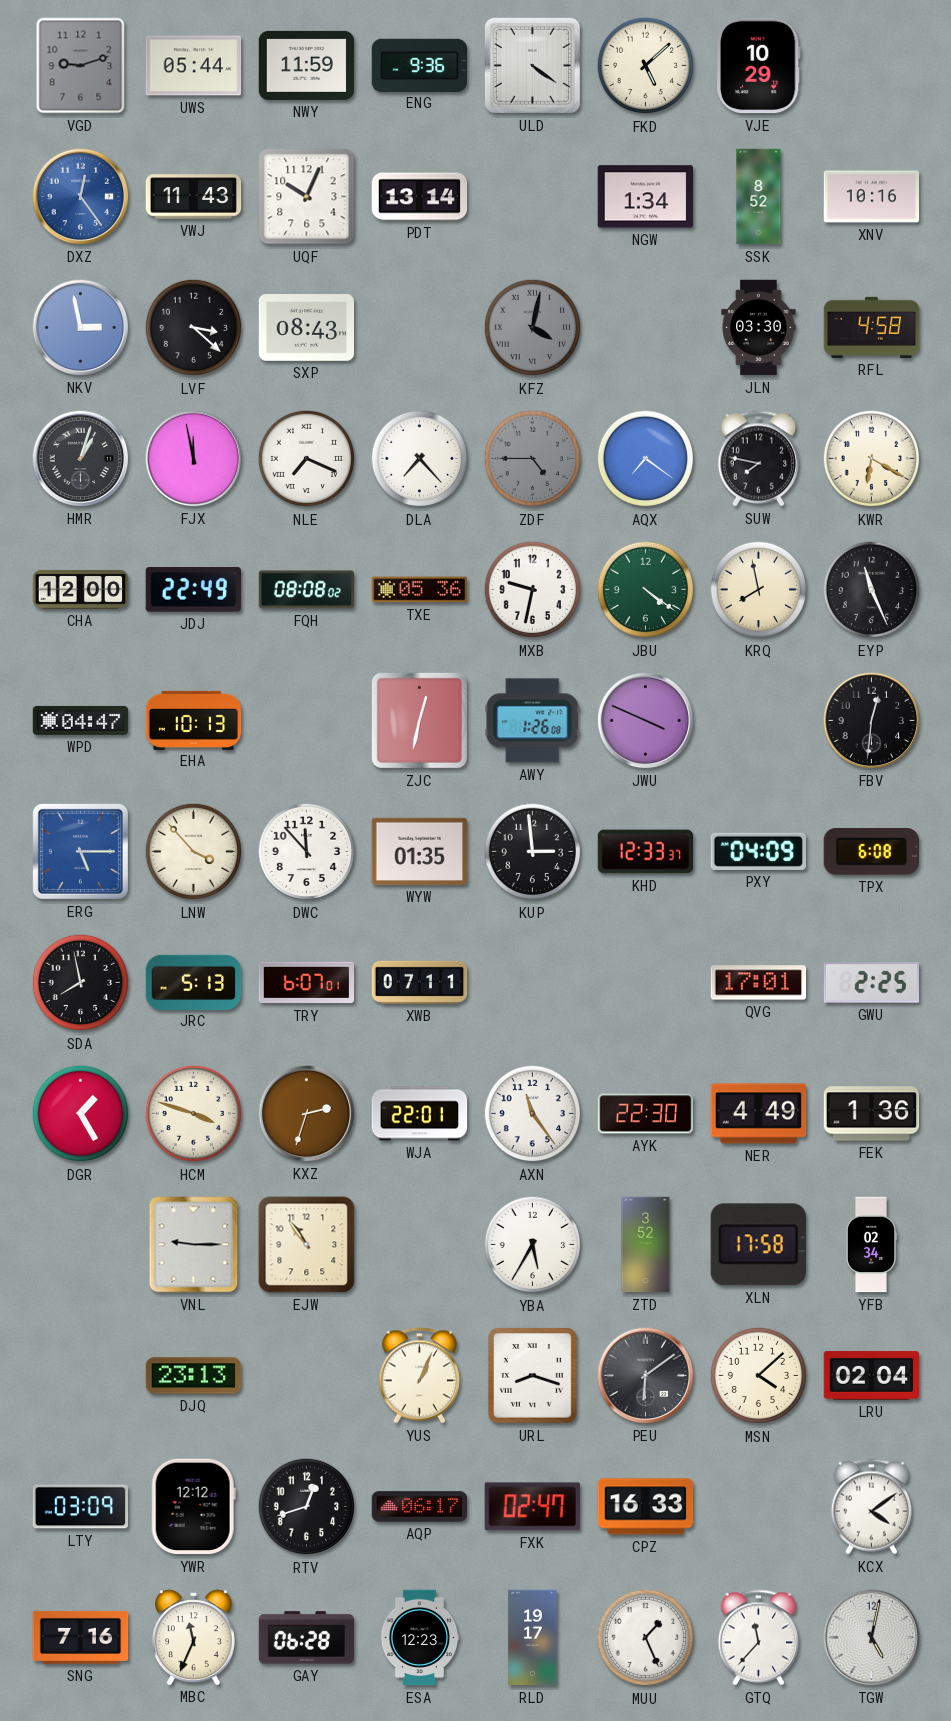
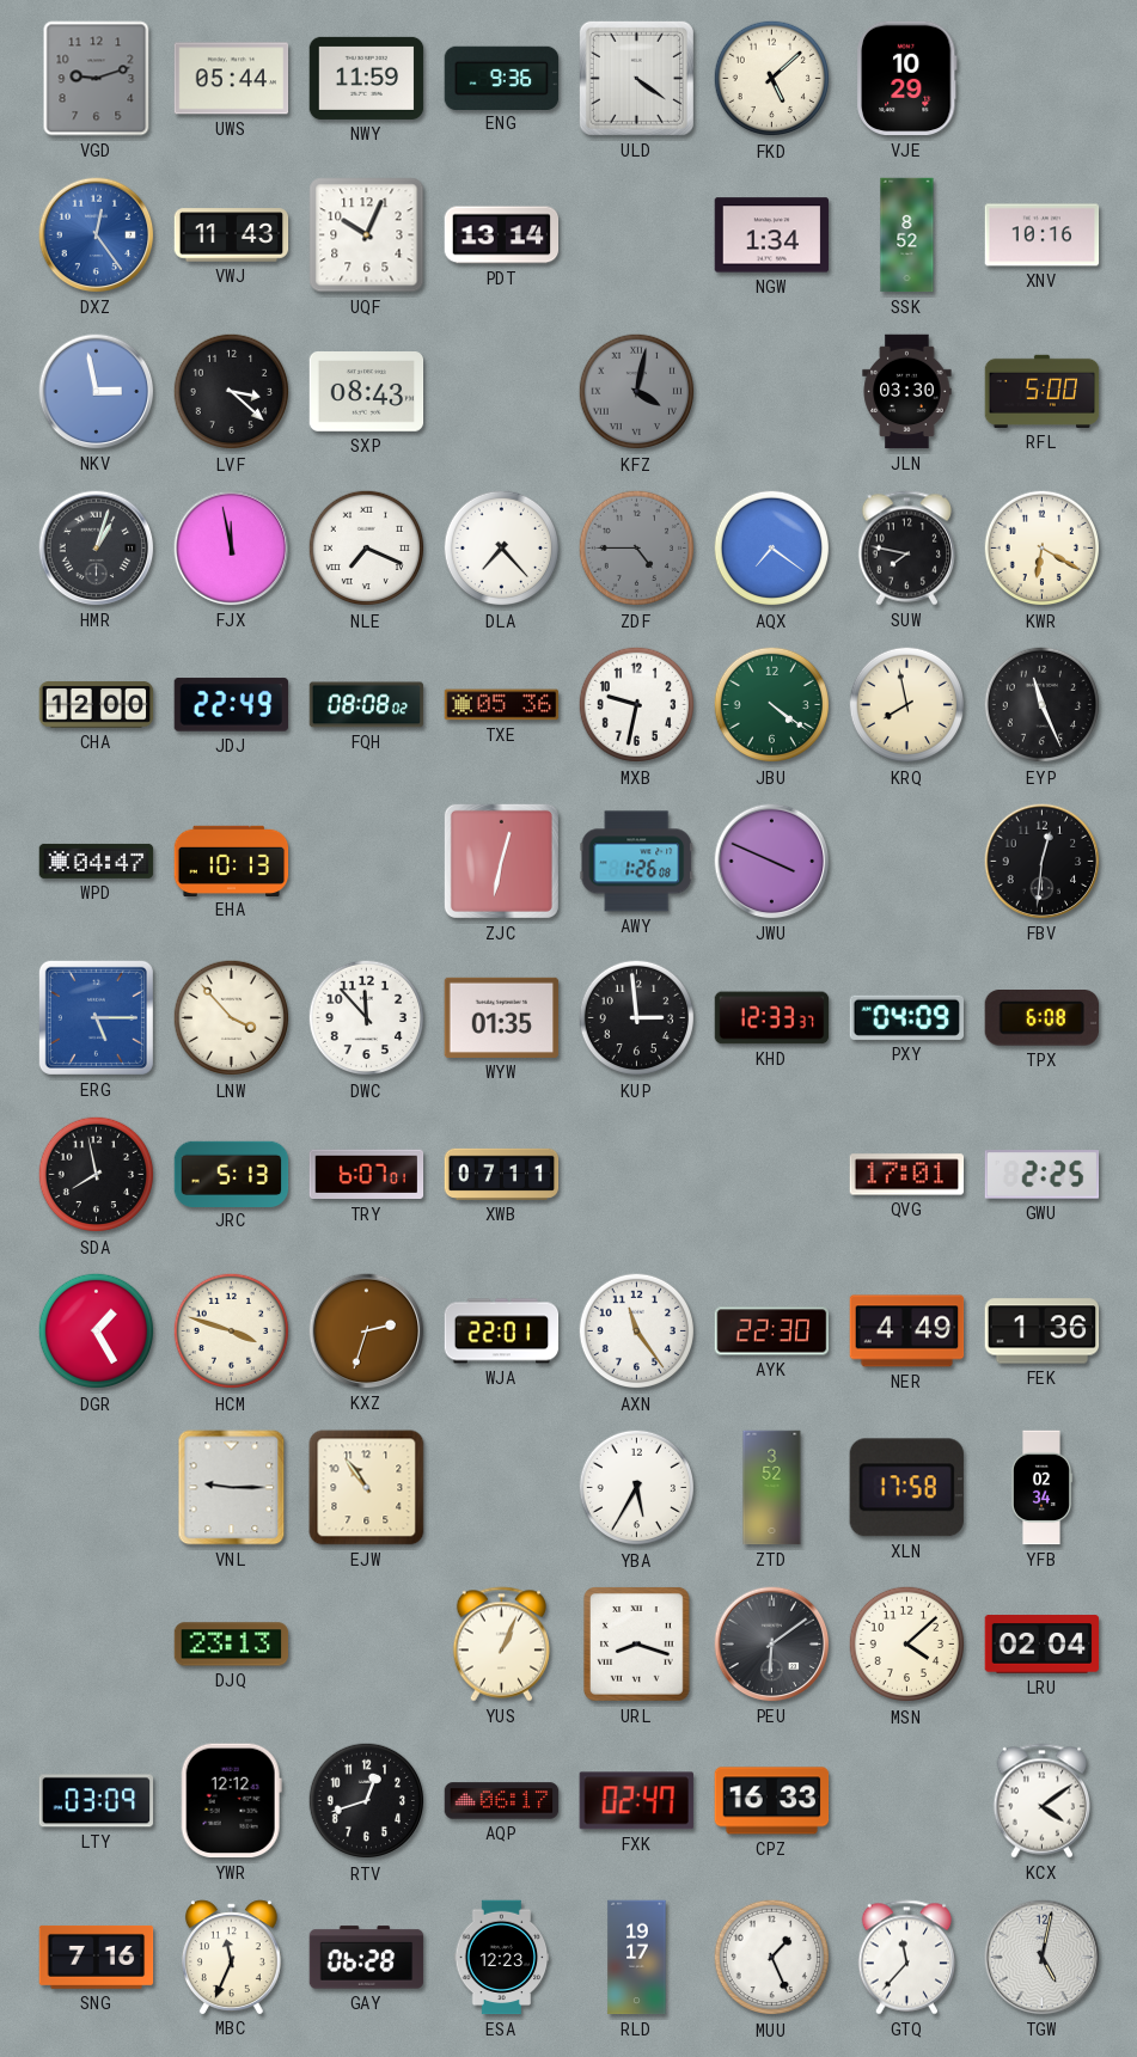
RFL: 4:58 -> 5:00 (1043, 391)
